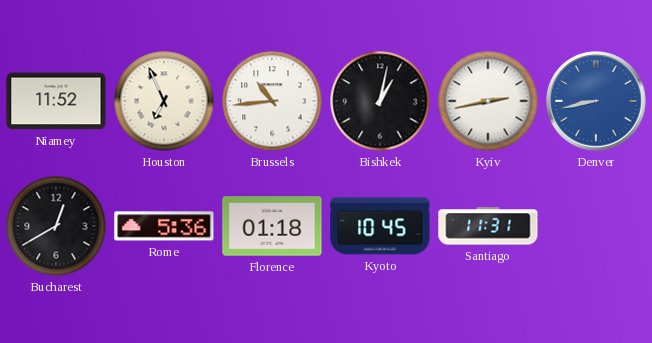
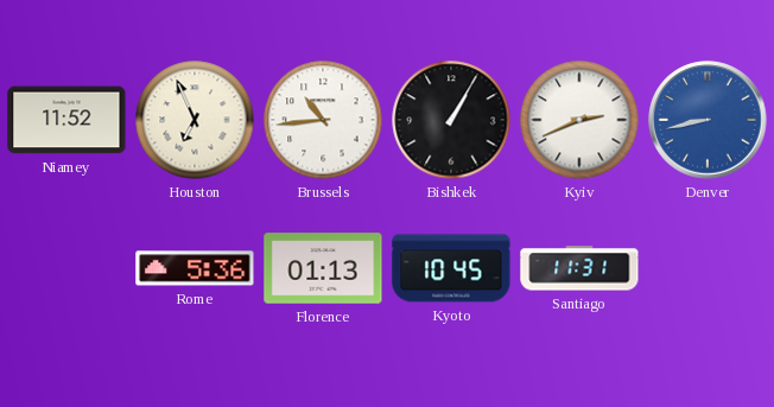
Bishkek: 1:02 -> 1:05 (451, 120)
Kyiv: 2:43 -> 2:41 (579, 120)
Bucharest: 12:40 -> none (56, 226)
Florence: 01:18 -> 01:13 (323, 268)
